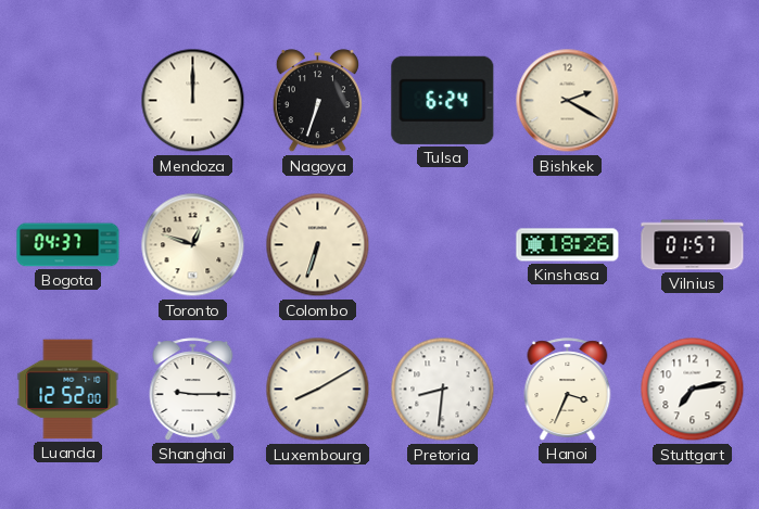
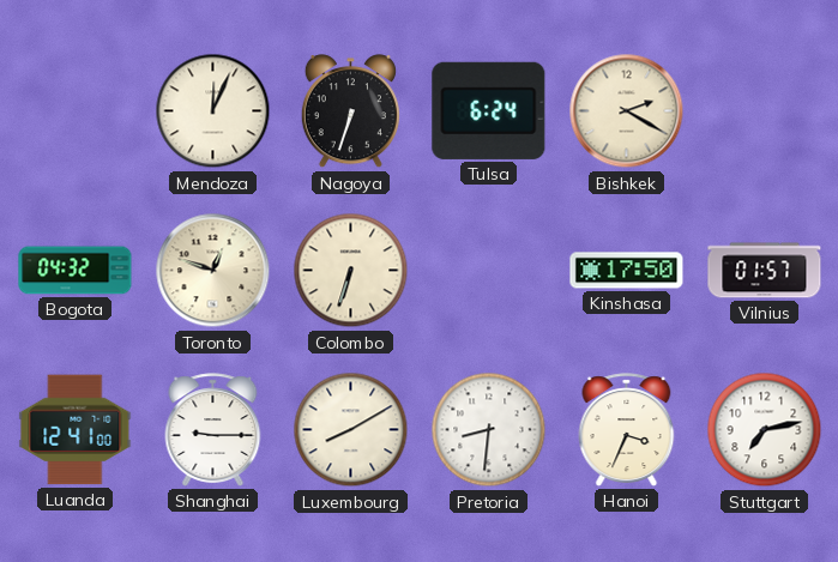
Mendoza: 12:00 -> 12:04 (213, 111)
Bogota: 04:37 -> 04:32 (76, 271)
Kinshasa: 18:26 -> 17:50 (627, 271)
Luanda: 12:52 -> 12:41 (76, 430)
